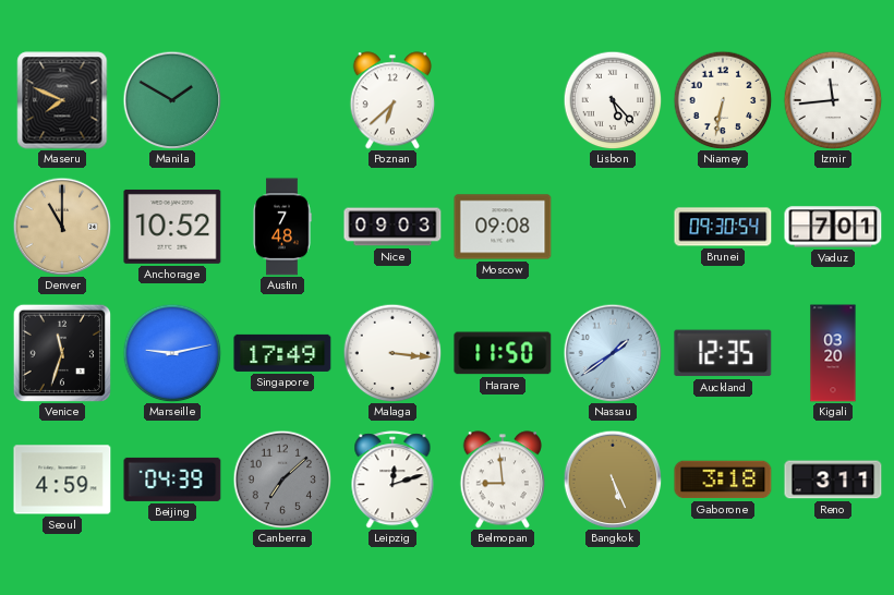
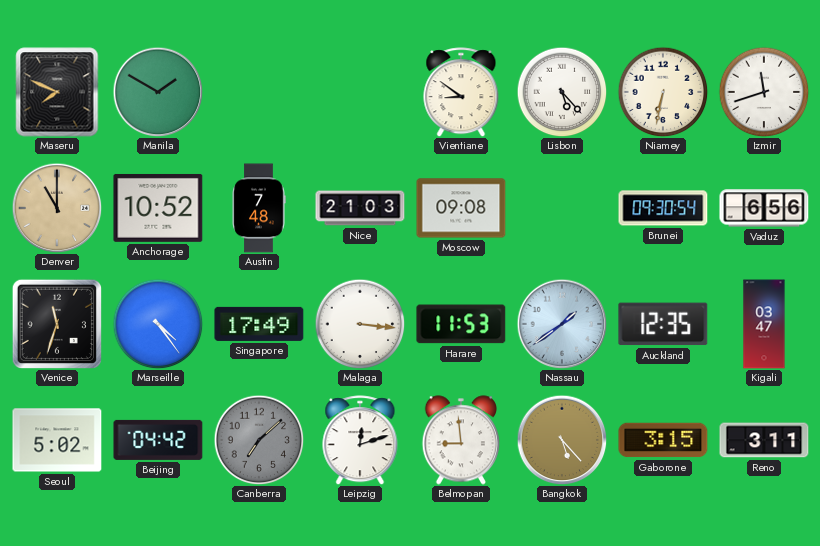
Poznan: 6:38 -> none (391, 100)
Vientiane: none -> 8:51 (461, 92)
Izmir: 11:44 -> 11:42 (764, 92)
Nice: 09:03 -> 21:03 (360, 208)
Vaduz: 7:01 -> 6:56 (764, 208)
Marseille: 9:13 -> 4:24 (158, 324)
Harare: 11:50 -> 11:53 (461, 324)
Kigali: 03:20 -> 03:47 (764, 324)
Seoul: 4:59 -> 5:02 (57, 440)
Beijing: 04:39 -> 04:42 (158, 440)
Bangkok: 5:26 -> 5:23 (562, 440)
Gaborone: 3:18 -> 3:15 (663, 440)
